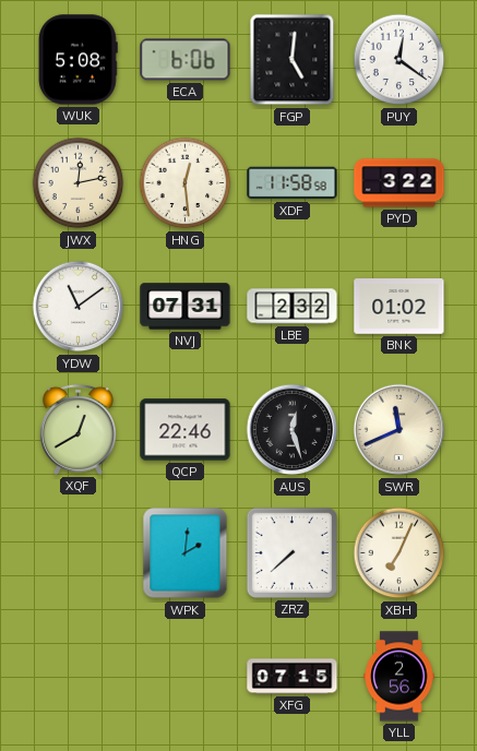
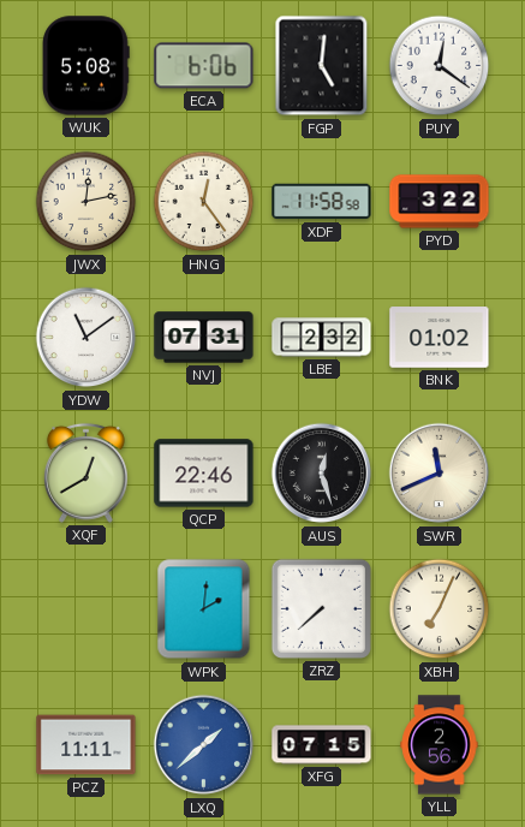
HNG: 12:29 -> 12:24 (204, 202)
PCZ: none -> 11:11 (86, 745)
LXQ: none -> 1:38 (204, 745)
